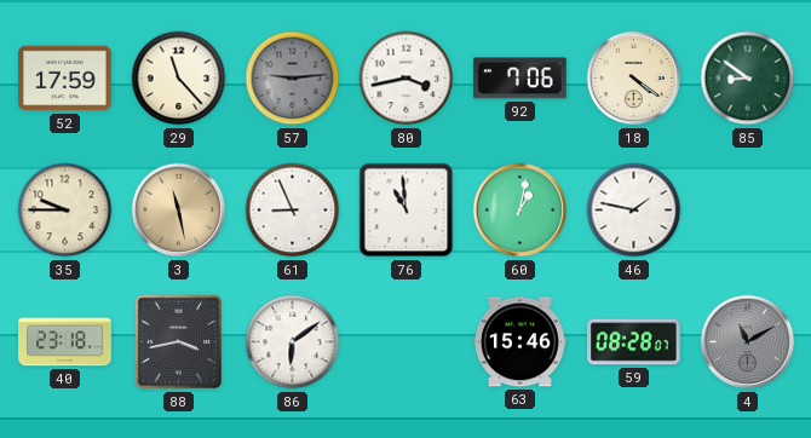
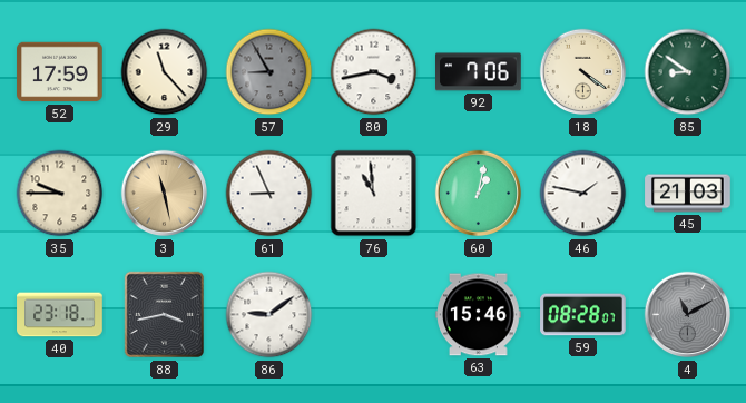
57: 9:14 -> 8:55 (269, 72)
45: none -> 21:03 (688, 194)
86: 6:09 -> 9:09 (269, 315)
